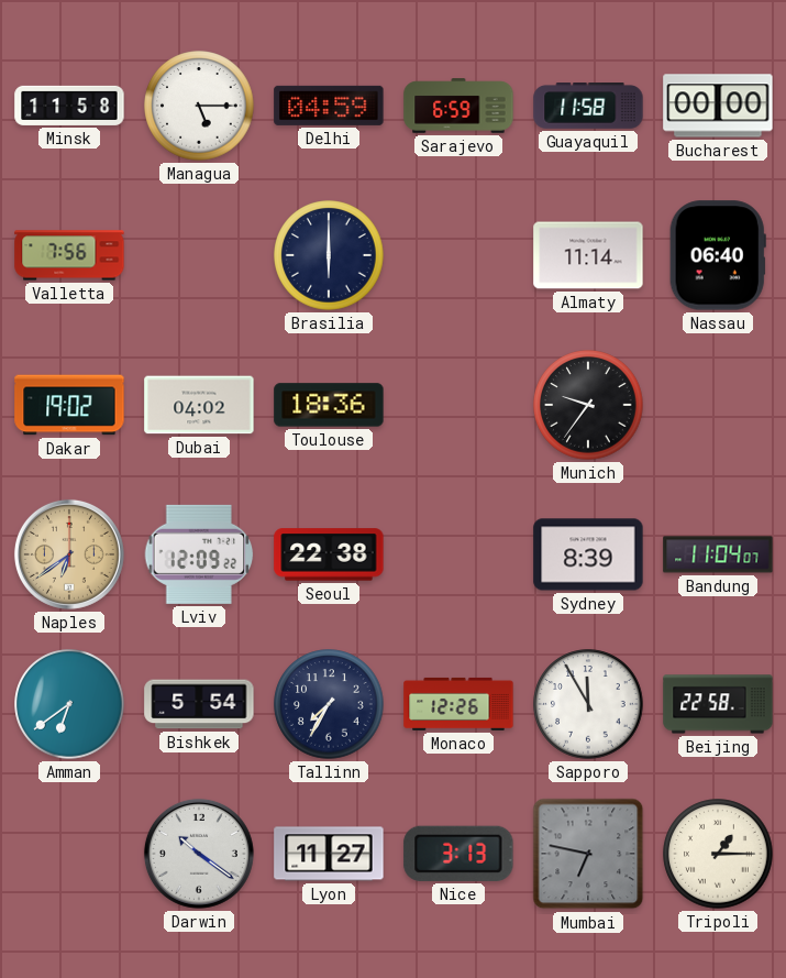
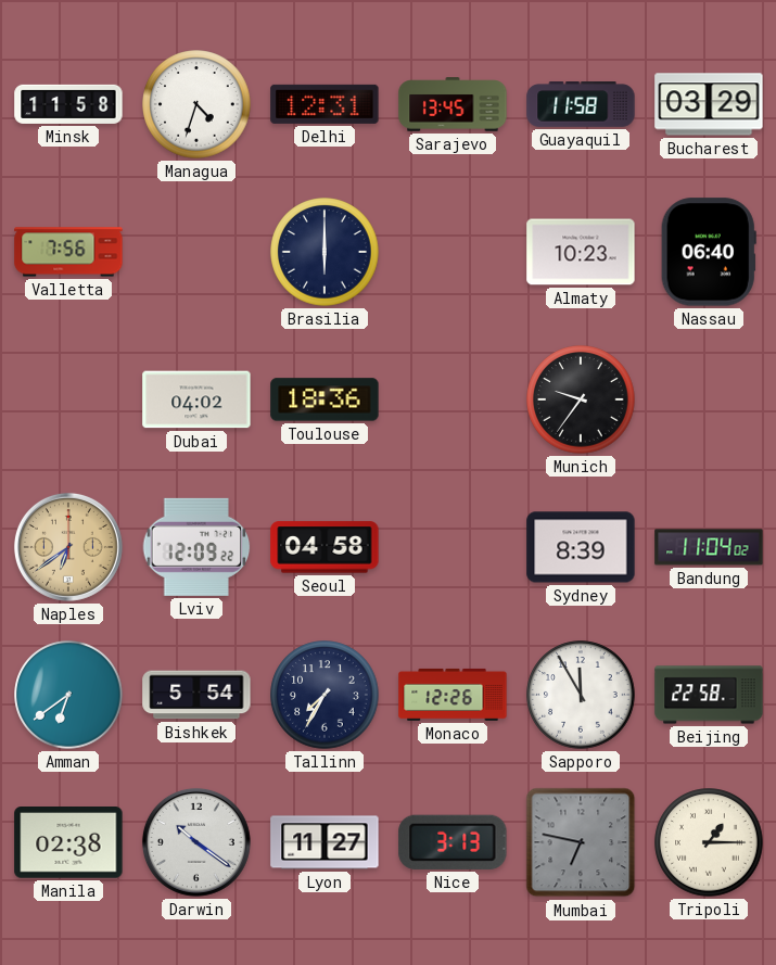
Managua: 5:15 -> 4:33 (196, 104)
Delhi: 04:59 -> 12:31 (325, 104)
Sarajevo: 6:59 -> 13:45 (453, 104)
Bucharest: 00:00 -> 03:29 (709, 104)
Almaty: 11:14 -> 10:23 (581, 252)
Dakar: 19:02 -> none (69, 405)
Seoul: 22:38 -> 04:58 (325, 547)
Bandung: 11:04:07 -> 11:04:02 (709, 547)
Manila: none -> 02:38 (68, 843)
